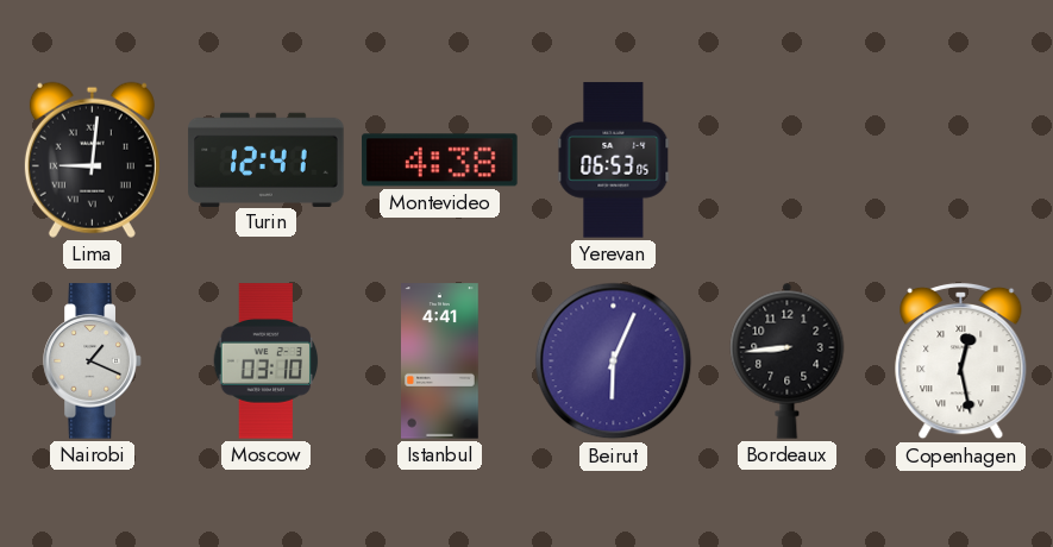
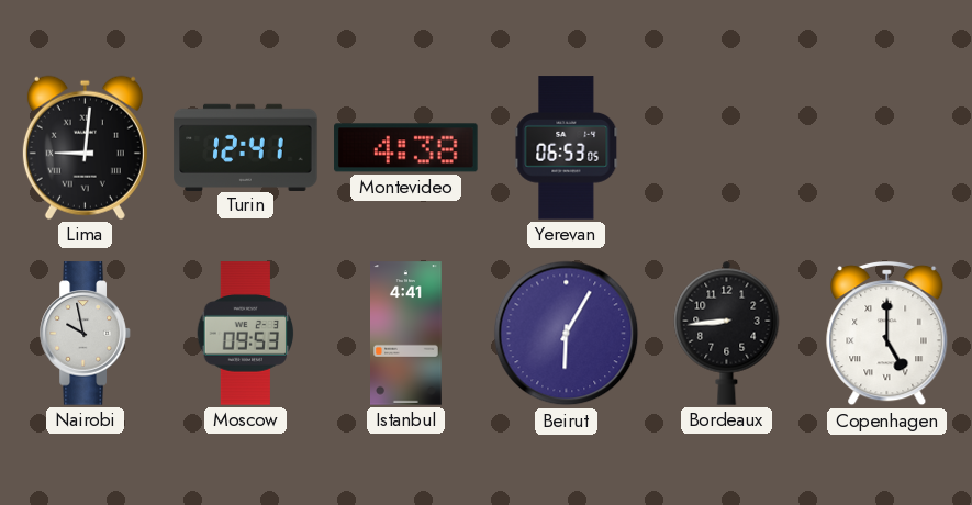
Nairobi: 1:19 -> 9:58 (86, 334)
Moscow: 03:10 -> 09:53 (246, 334)
Beirut: 6:04 -> 6:05 (567, 334)
Copenhagen: 12:28 -> 5:00 (887, 334)
